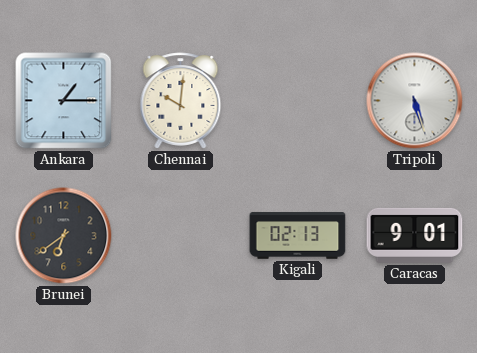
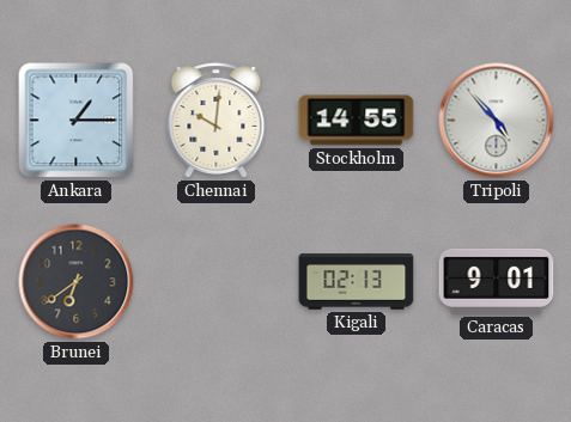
Stockholm: none -> 14:55 (357, 121)
Tripoli: 5:27 -> 4:53 (497, 121)
